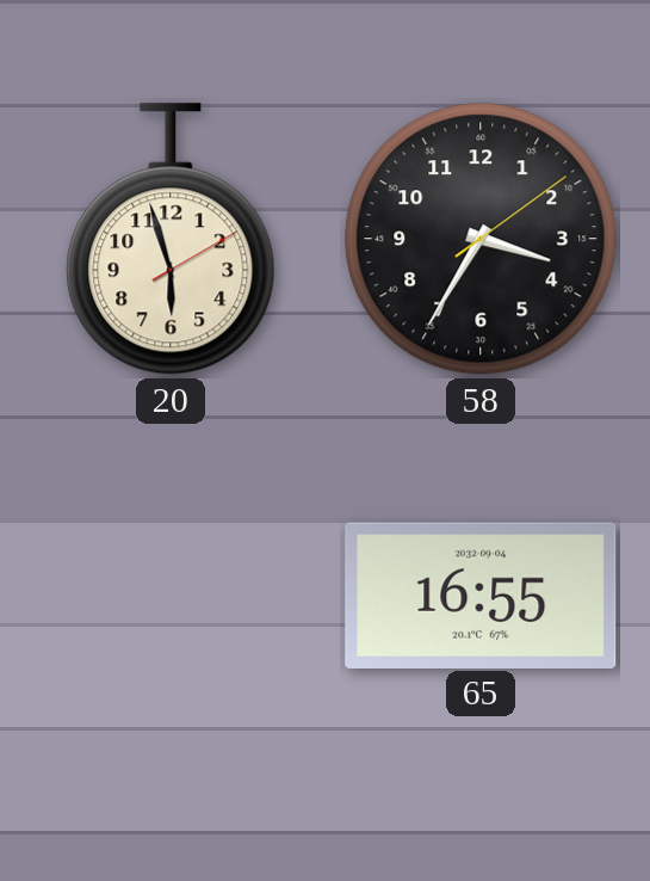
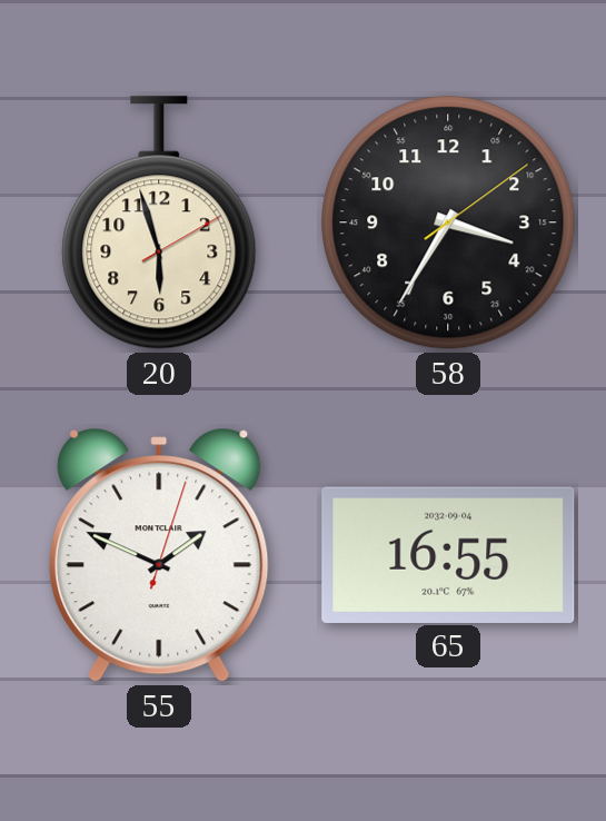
55: none -> 1:49 (159, 555)
